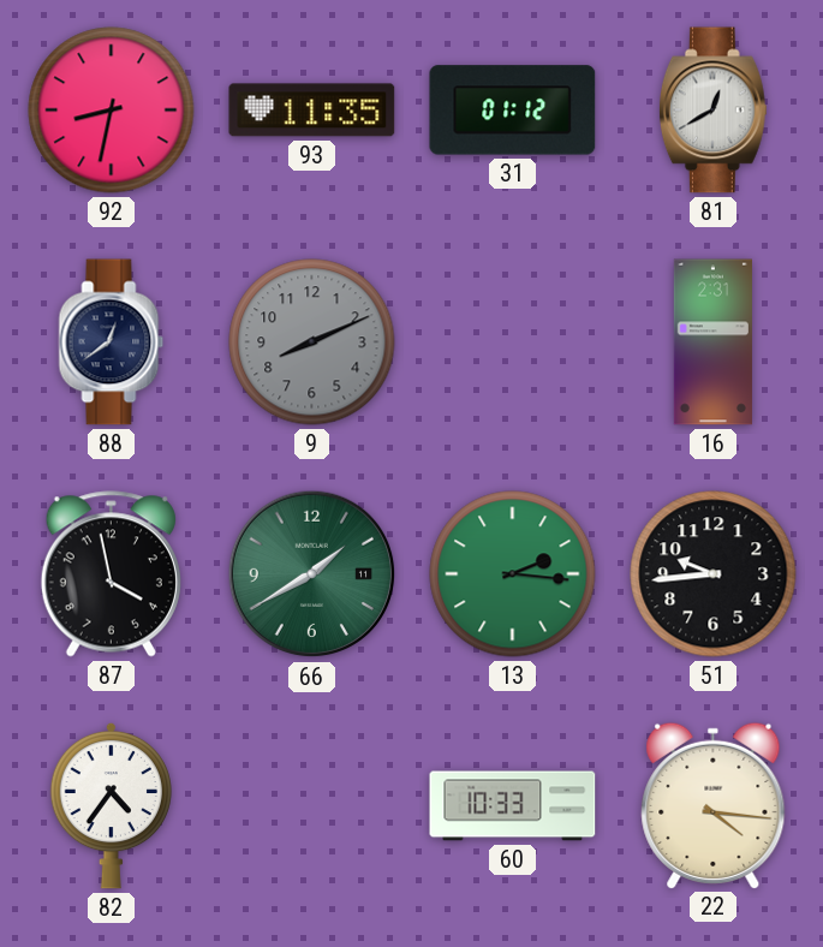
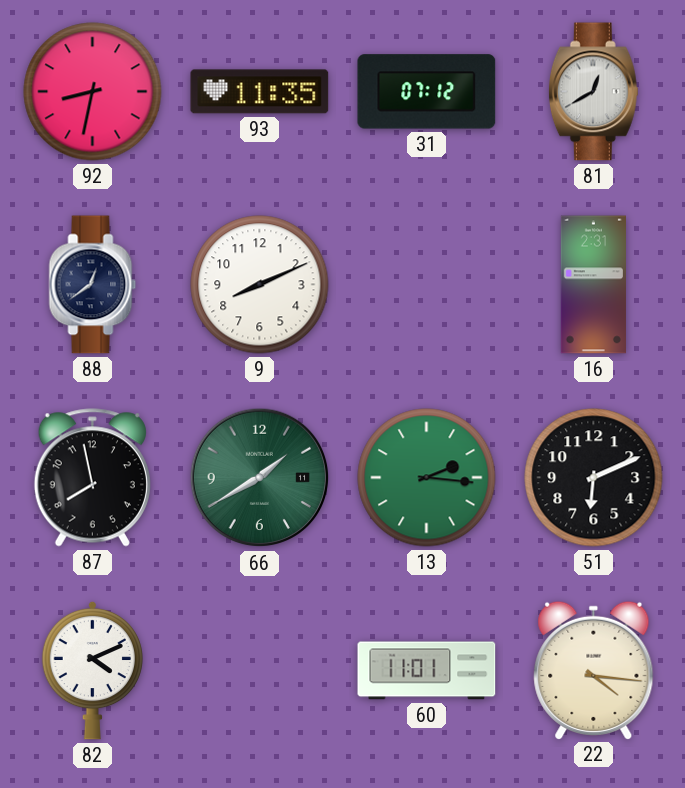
31: 01:12 -> 07:12 (427, 92)
9 dial: grey -> white (260, 285)
87: 3:58 -> 7:58 (92, 478)
51: 9:44 -> 6:11 (594, 478)
82: 4:36 -> 4:11 (92, 670)
60: 10:33 -> 11:01 (427, 671)
